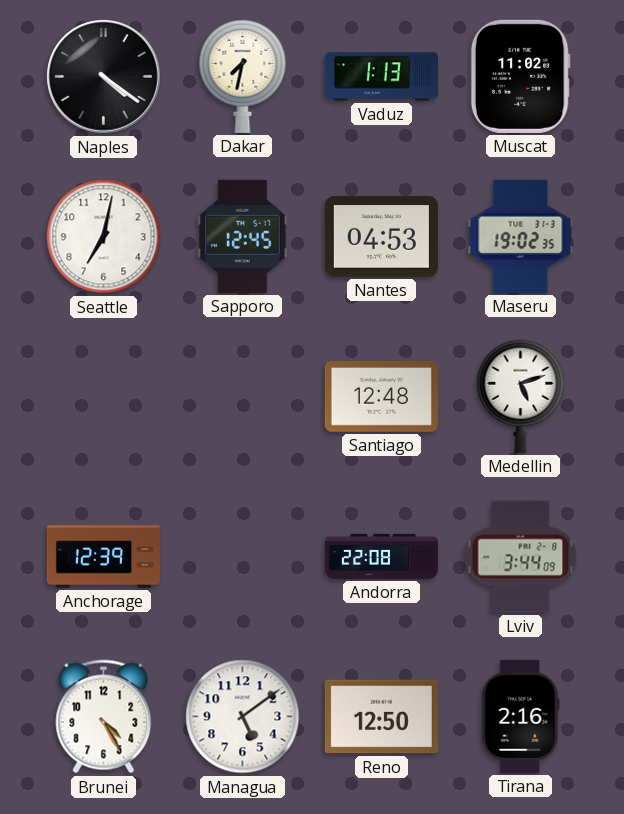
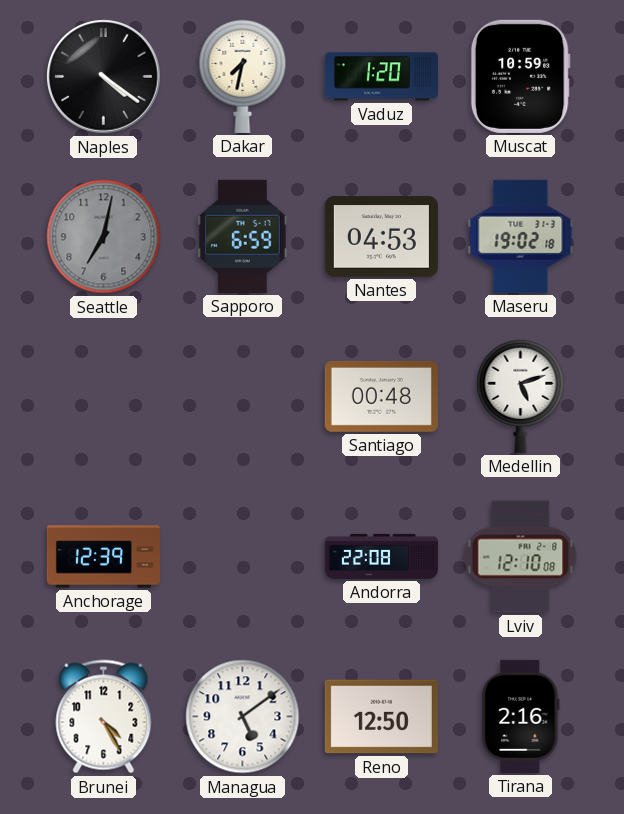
Vaduz: 1:13 -> 1:20 (381, 77)
Muscat: 11:02 -> 10:59 (520, 76)
Seattle dial: white -> grey (104, 237)
Sapporo: 12:45 -> 6:59 (243, 236)
Maseru: 19:02:35 -> 19:02:18 (521, 236)
Santiago: 12:48 -> 00:48 (381, 396)
Lviv: 3:44 -> 12:10 (521, 557)
